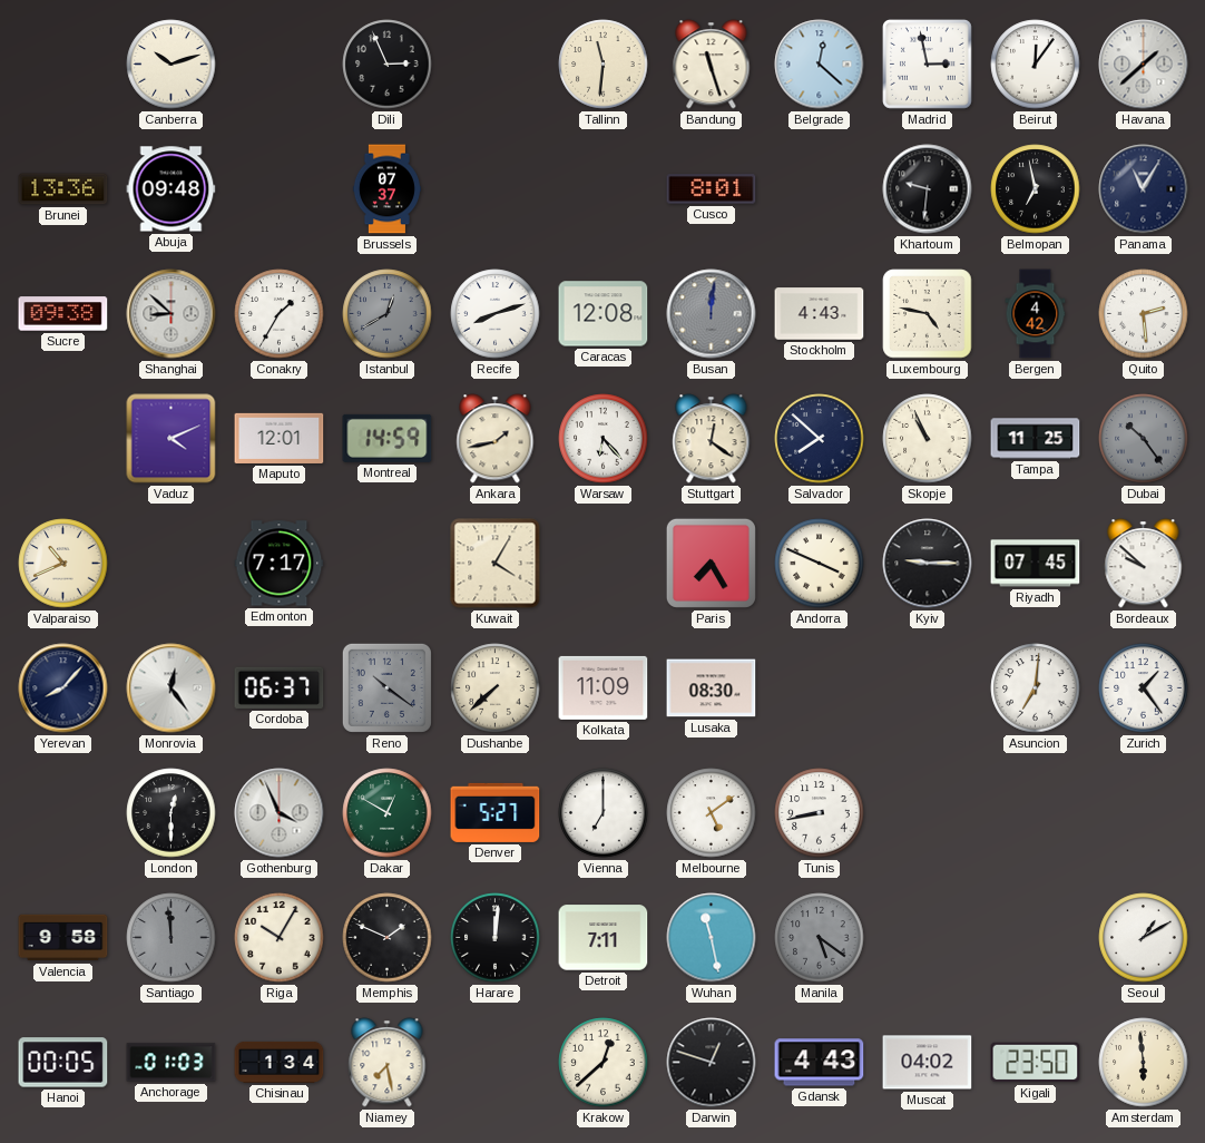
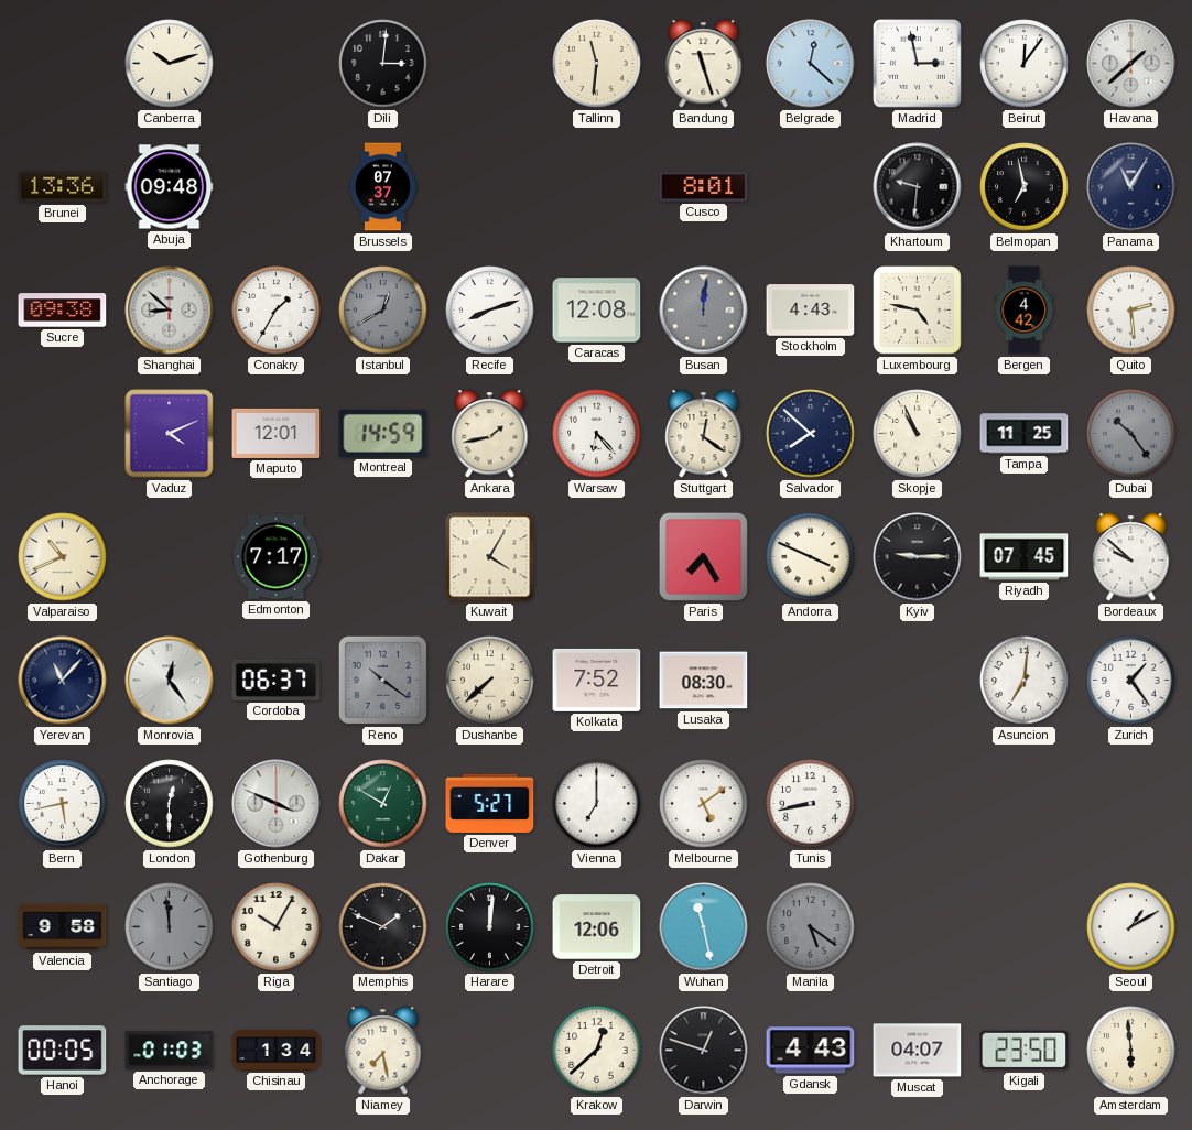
Dili: 2:56 -> 3:01 (383, 64)
Yerevan: 8:07 -> 11:07 (63, 681)
Kolkata: 11:09 -> 7:52 (597, 680)
Bern: none -> 5:43 (63, 804)
Gothenburg: 3:56 -> 3:49 (277, 804)
Detroit: 7:11 -> 12:06 (597, 927)
Muscat: 04:02 -> 04:07 (918, 1051)
